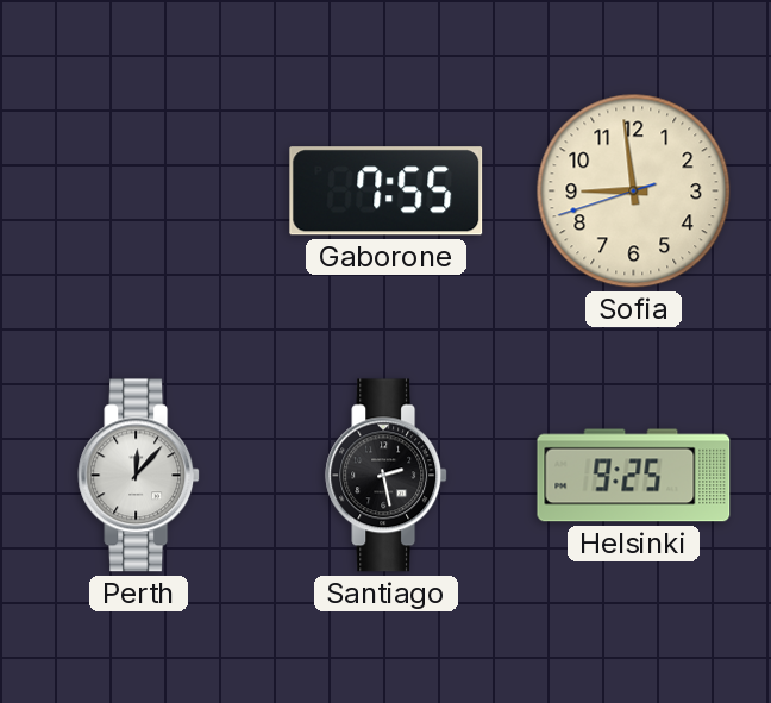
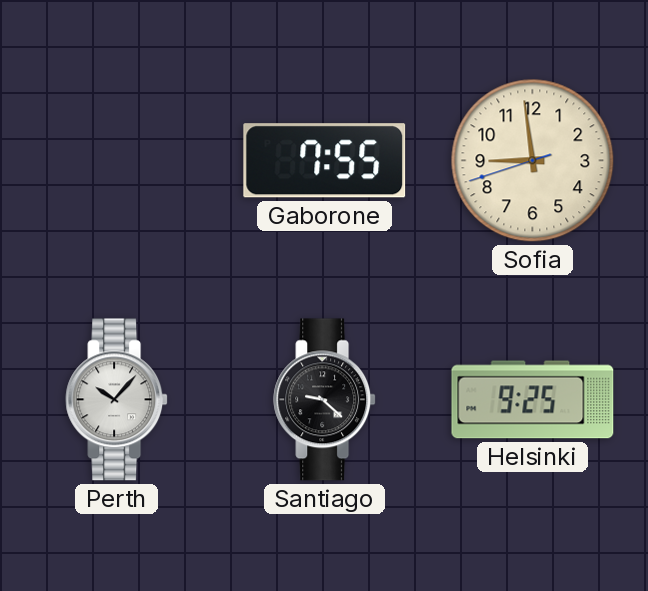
Perth: 12:07 -> 10:07 (117, 400)
Santiago: 2:28 -> 9:22 (325, 400)
